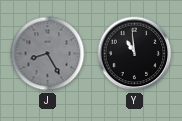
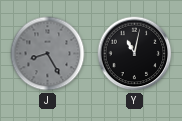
Y: 10:59 -> 11:02 (135, 54)
